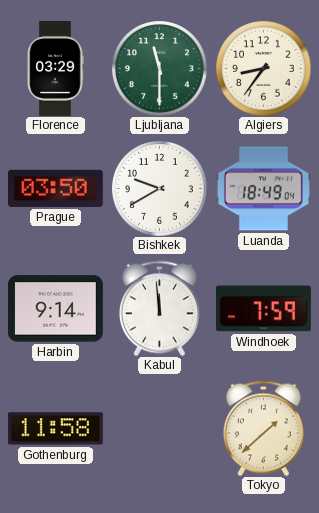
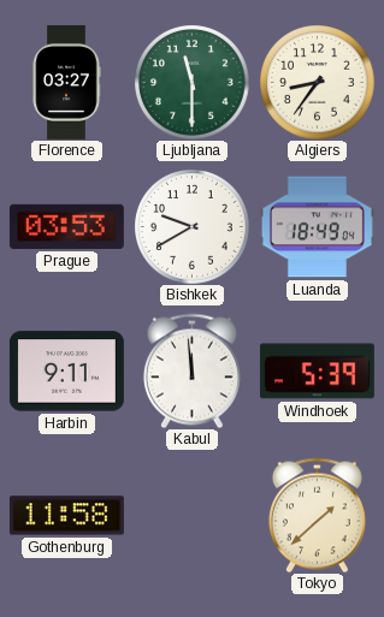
Florence: 03:29 -> 03:27 (66, 82)
Prague: 03:50 -> 03:53 (66, 226)
Harbin: 9:14 -> 9:11 (66, 372)
Windhoek: 7:59 -> 5:39 (317, 372)
